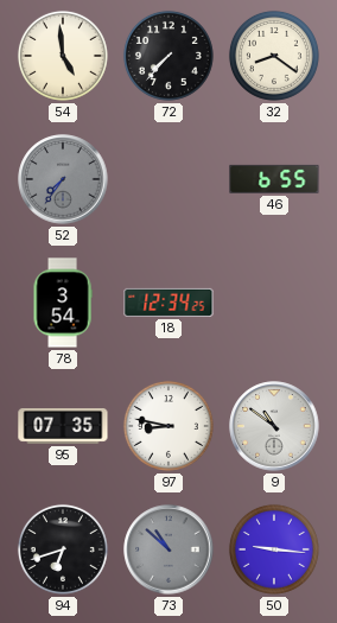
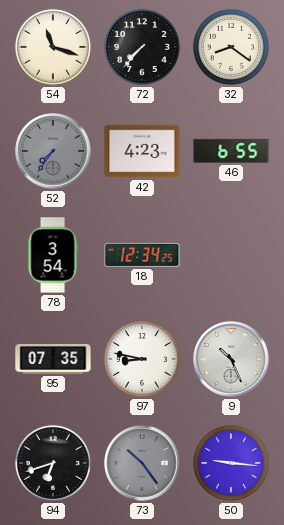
54: 4:59 -> 11:18 (53, 47)
42: none -> 4:23 (142, 151)
9: 10:51 -> 10:26 (231, 359)
73: 10:52 -> 10:24 (142, 463)
